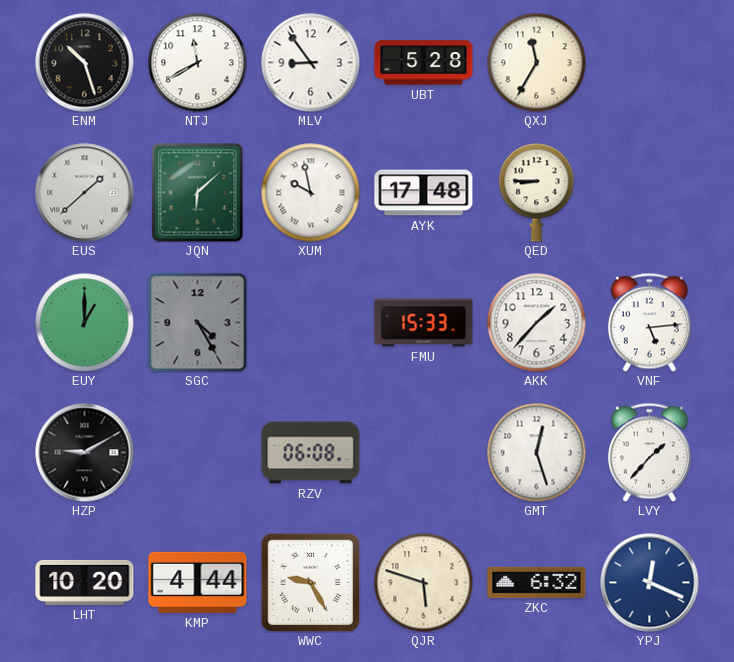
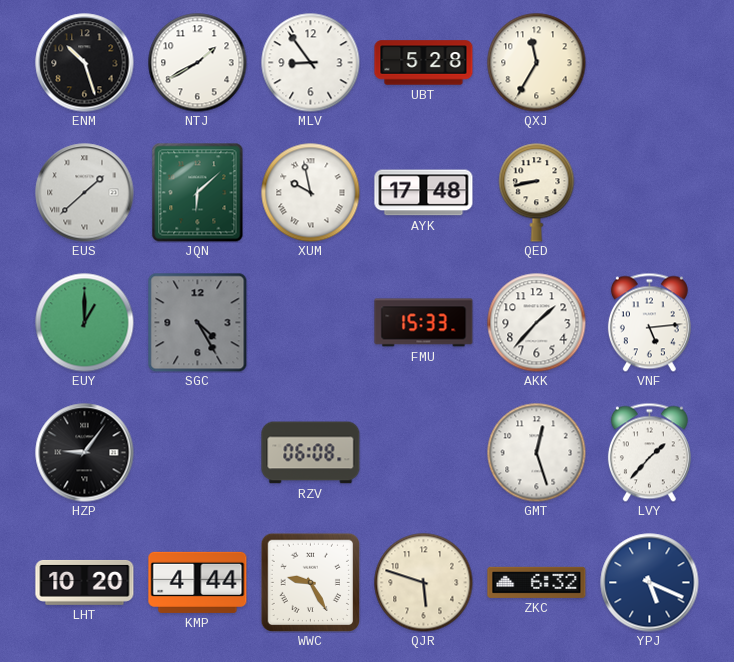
NTJ: 11:40 -> 1:40 (198, 63)
QED: 8:45 -> 8:43 (537, 193)
HZP: 9:10 -> 9:06 (85, 453)
YPJ: 12:19 -> 5:19 (650, 583)
